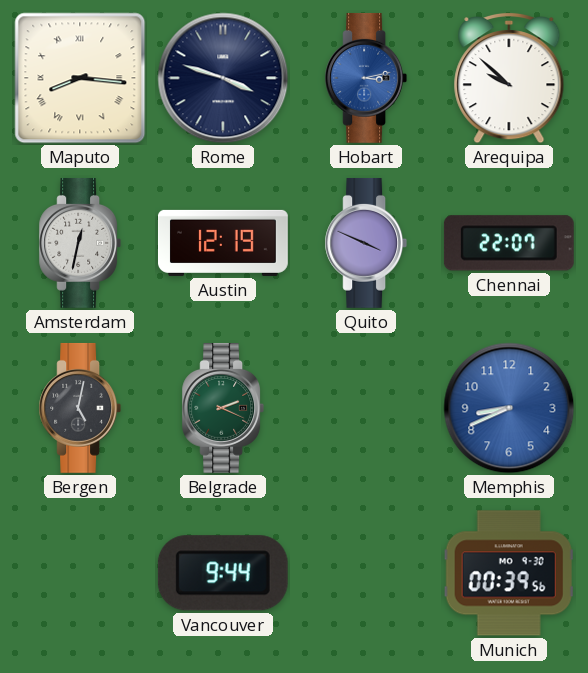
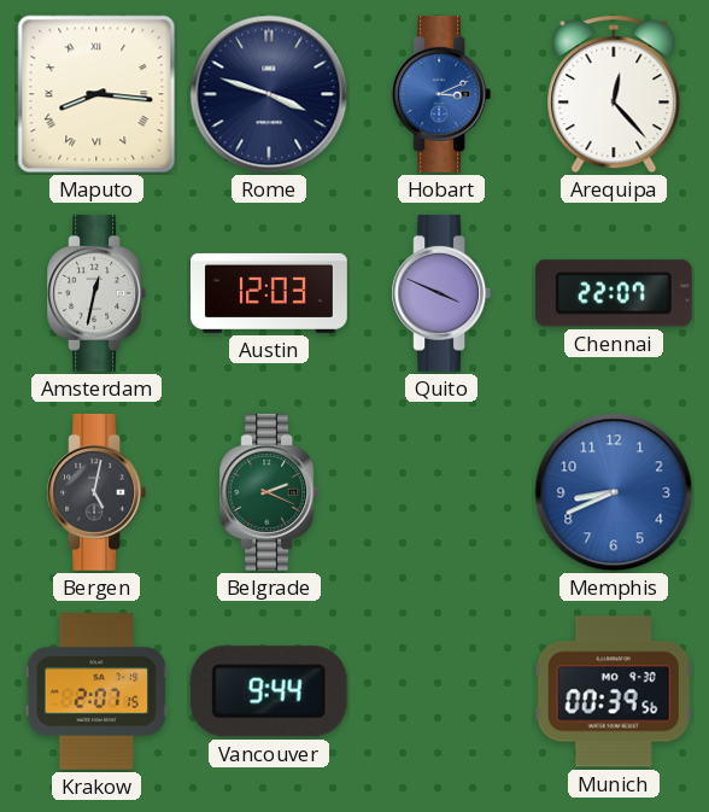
Hobart: 3:13 -> 3:11 (441, 94)
Arequipa: 9:52 -> 12:23 (614, 94)
Austin: 12:19 -> 12:03 (270, 293)
Krakow: none -> 2:07 (96, 691)
